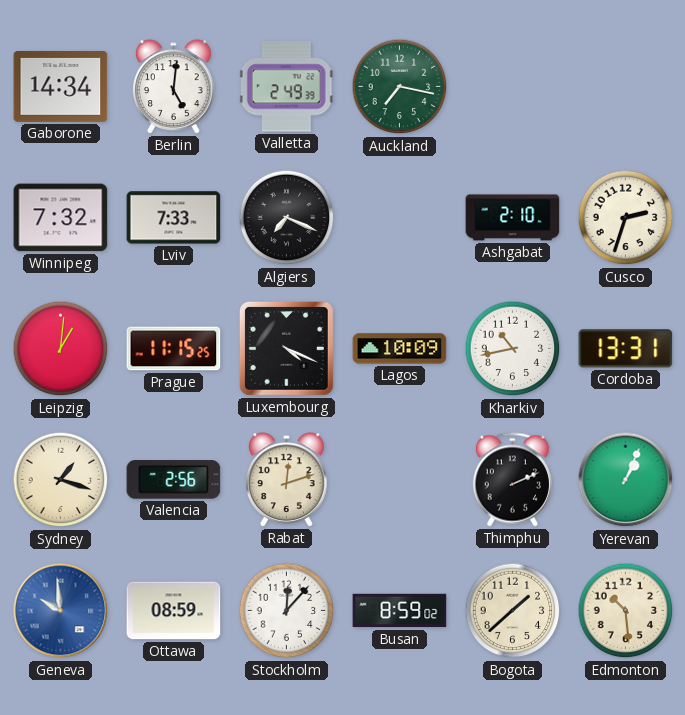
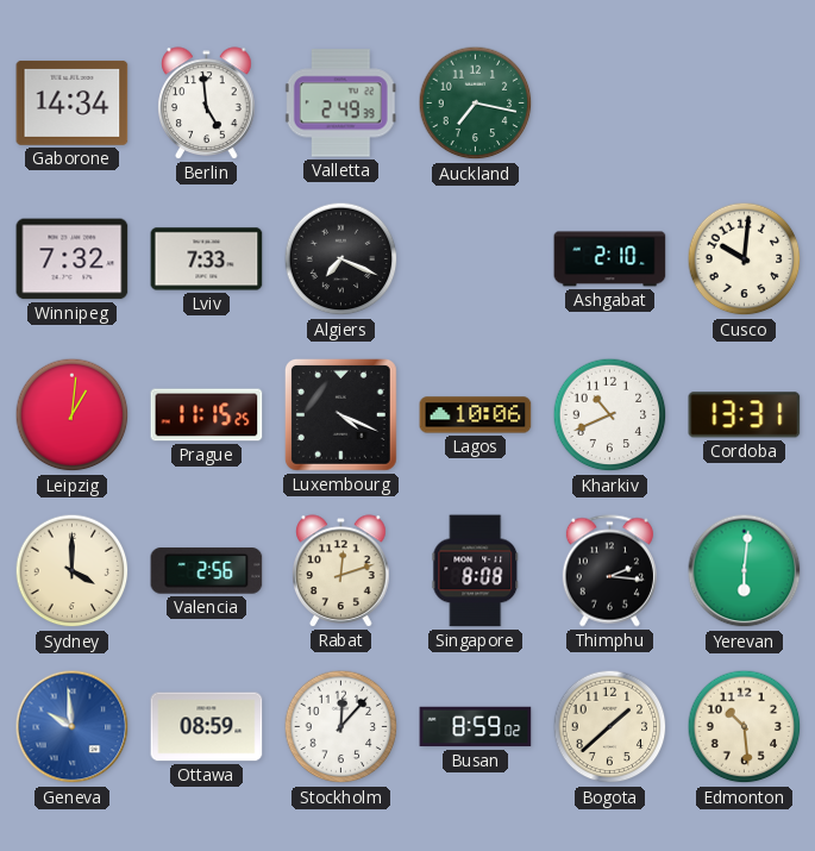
Berlin: 5:01 -> 4:59 (207, 104)
Cusco: 2:33 -> 10:01 (745, 259)
Lagos: 10:09 -> 10:06 (476, 415)
Kharkiv: 10:43 -> 10:41 (610, 415)
Sydney: 1:18 -> 4:00 (73, 571)
Singapore: none -> 8:08 (476, 571)
Thimphu: 2:11 -> 2:16 (609, 571)
Yerevan: 1:04 -> 6:01 (745, 571)
